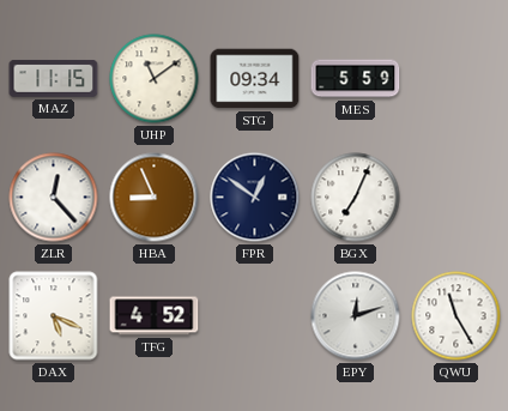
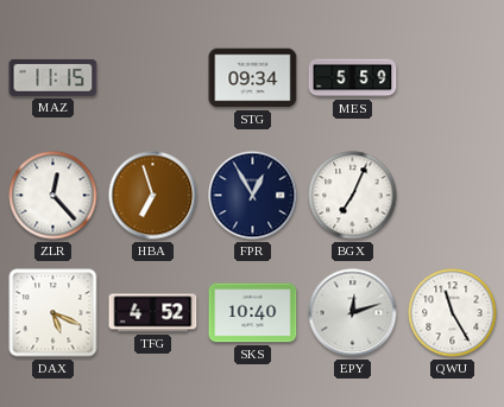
UHP: 11:09 -> none (155, 79)
HBA: 8:56 -> 6:57 (153, 196)
FPR: 12:51 -> 12:55 (253, 196)
SKS: none -> 10:40 (253, 313)
